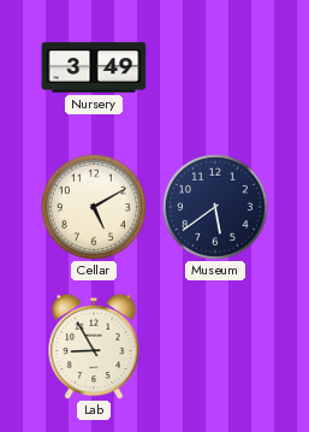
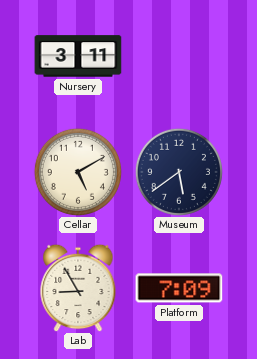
Nursery: 3:49 -> 3:11 (78, 56)
Platform: none -> 7:09 (179, 288)
